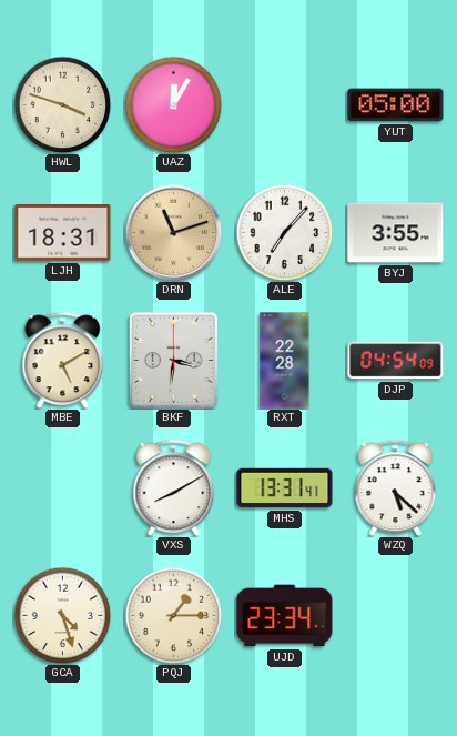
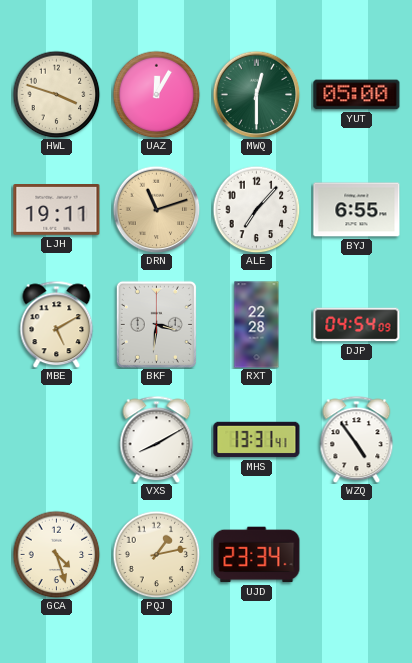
MWQ: none -> 12:30 (256, 94)
LJH: 18:31 -> 19:11 (57, 210)
BYJ: 3:55 -> 6:55 (357, 210)
WZQ: 5:22 -> 4:54 (357, 439)
PQJ: 1:15 -> 1:13 (156, 554)
